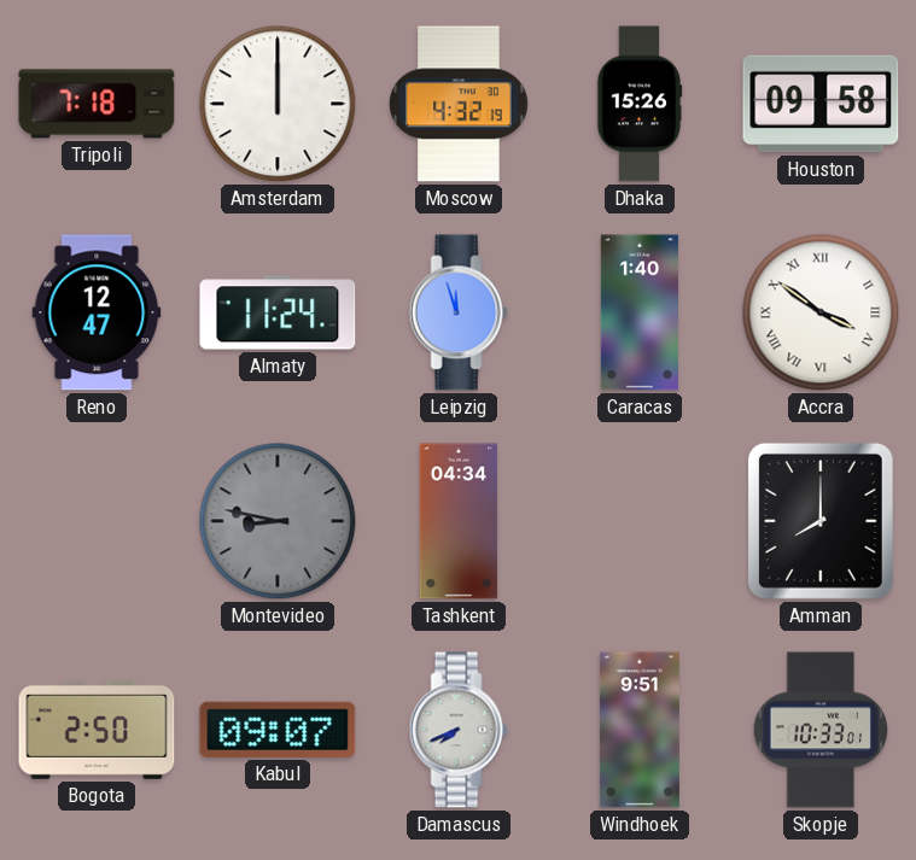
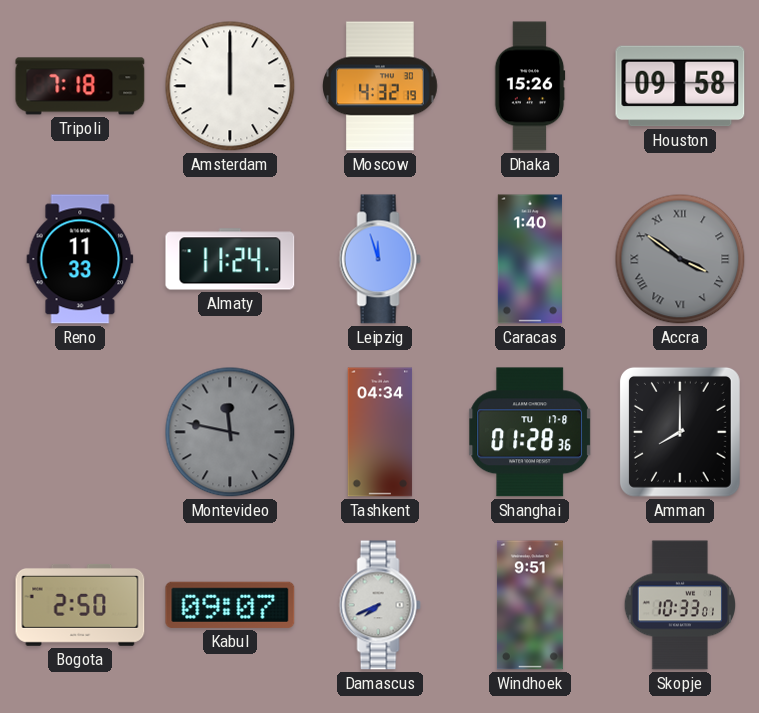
Reno: 12:47 -> 11:33 (80, 259)
Accra dial: white -> grey (680, 259)
Montevideo: 8:47 -> 11:47 (230, 432)
Shanghai: none -> 01:28 (530, 432)
